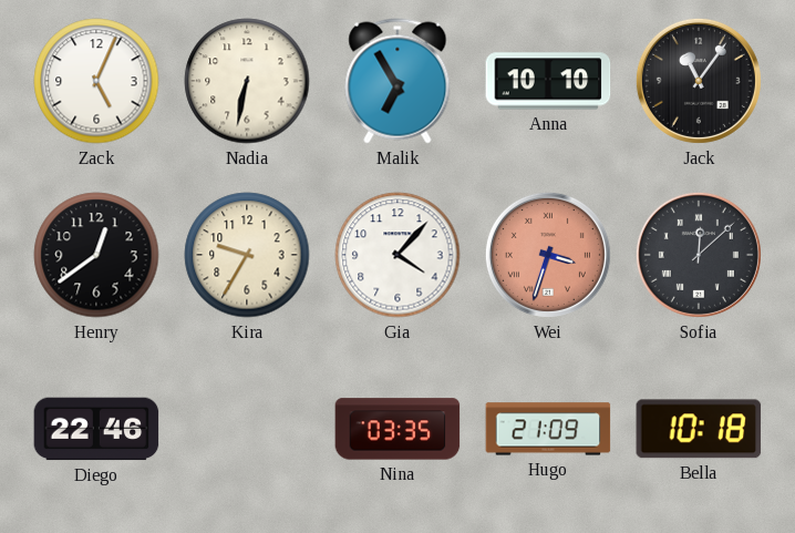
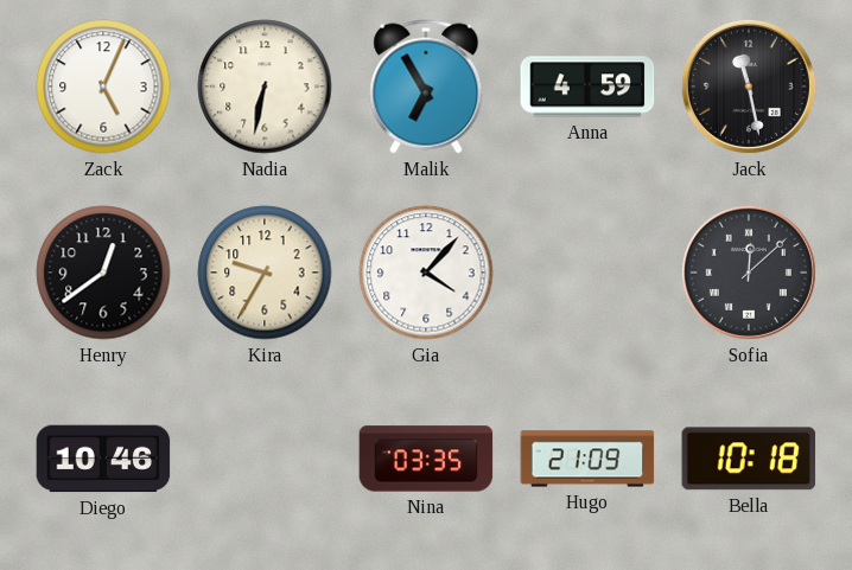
Anna: 10:10 -> 4:59 (587, 87)
Jack: 11:06 -> 11:28 (749, 87)
Wei: 3:33 -> none (548, 255)
Diego: 22:46 -> 10:46 (103, 459)
